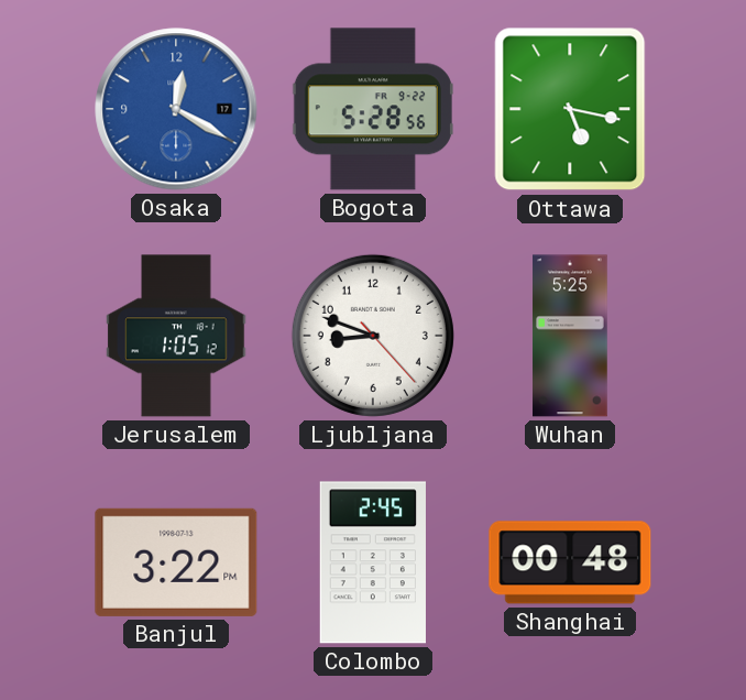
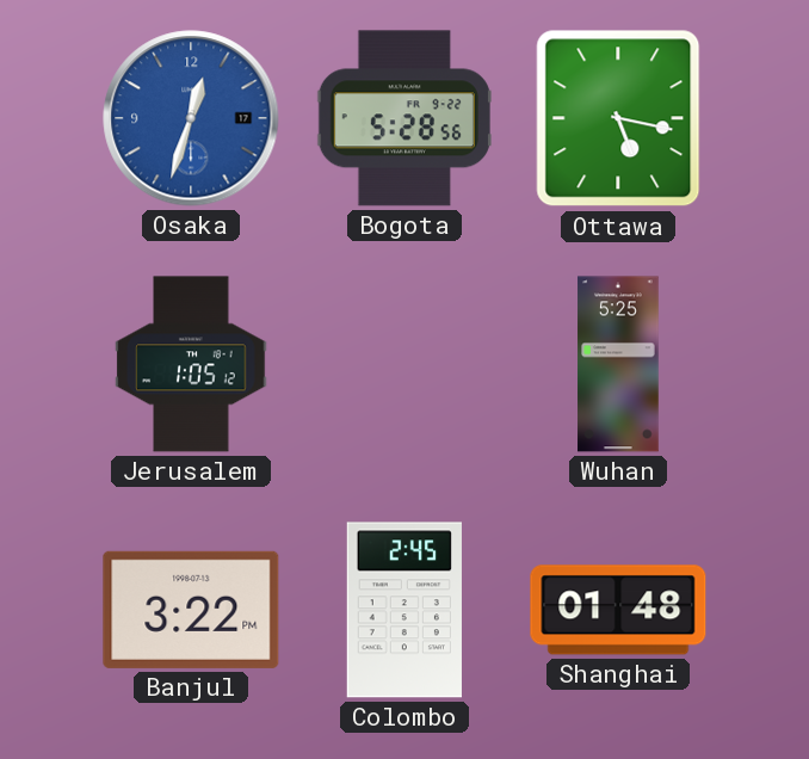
Osaka: 12:20 -> 12:33 (191, 118)
Ljubljana: 8:48 -> none (373, 336)
Shanghai: 00:48 -> 01:48 (618, 610)
